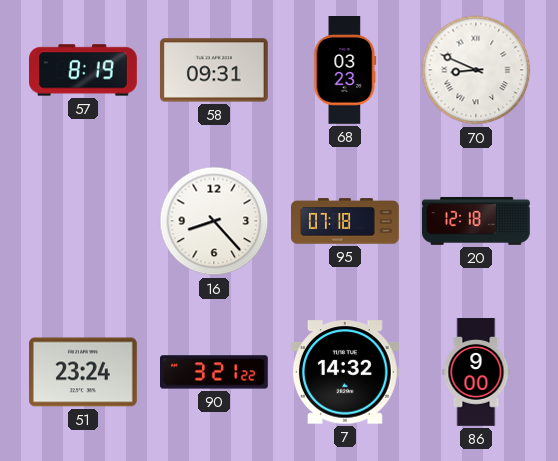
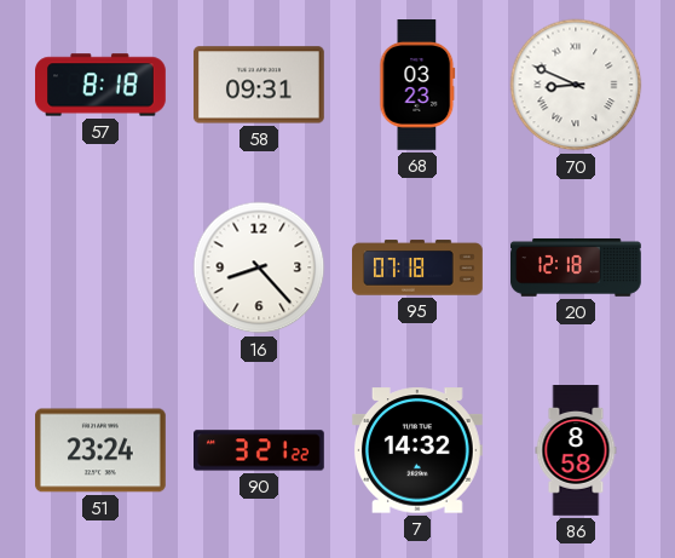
57: 8:19 -> 8:18 (102, 85)
86: 9:00 -> 8:58 (576, 450)
